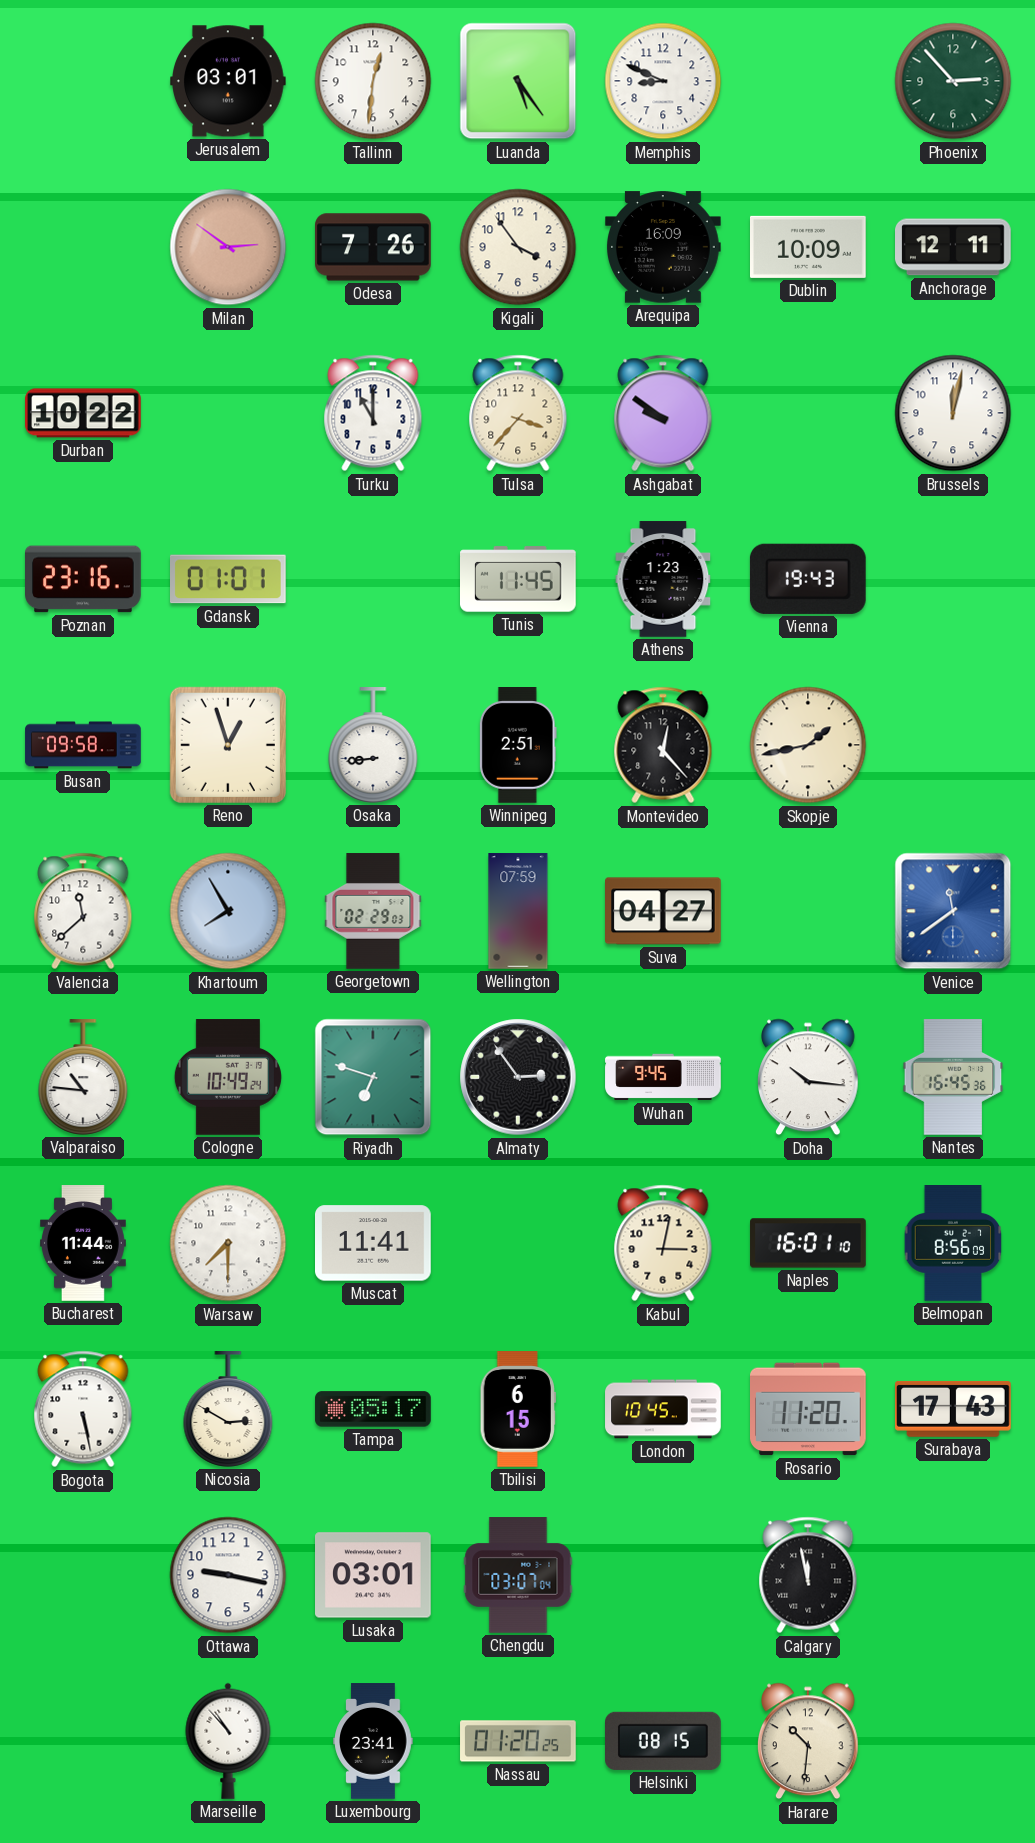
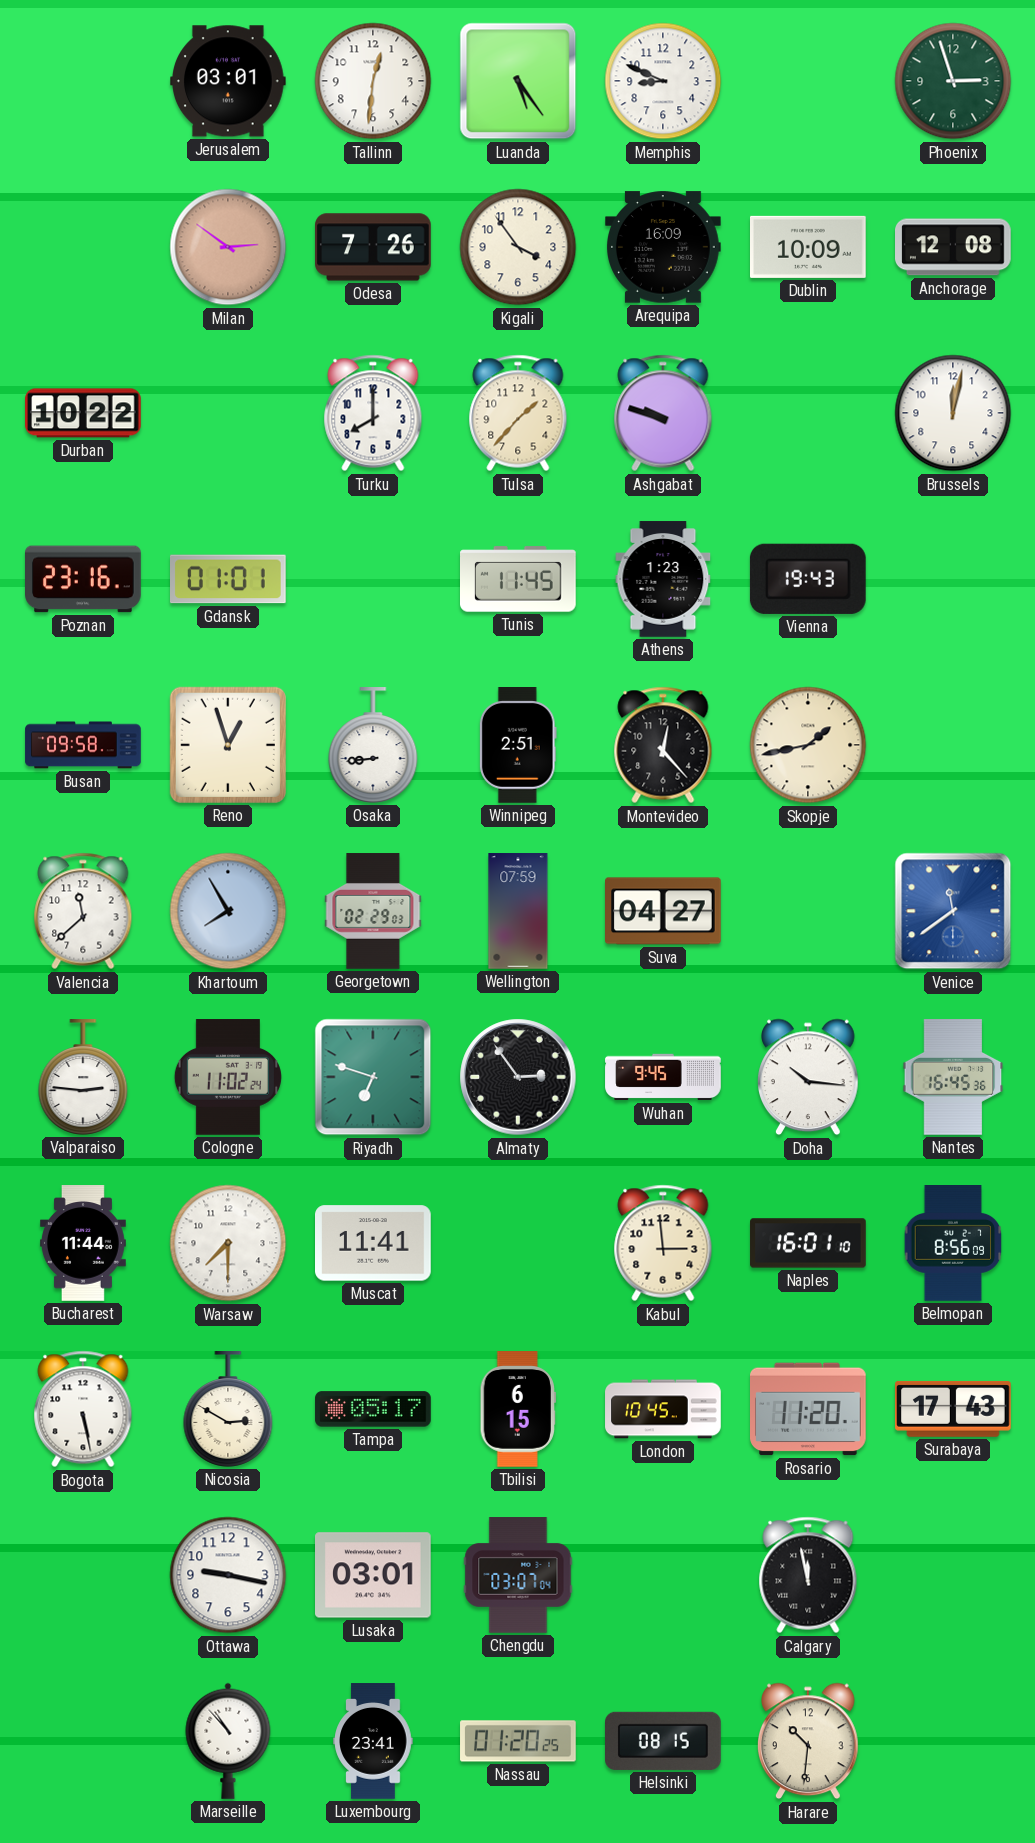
Phoenix: 2:53 -> 2:57 (953, 81)
Anchorage: 12:11 -> 12:08 (954, 247)
Turku: 11:00 -> 8:00 (373, 413)
Tulsa: 3:37 -> 1:37 (518, 413)
Ashgabat: 9:51 -> 9:48 (663, 413)
Valparaiso: 10:46 -> 2:46 (83, 1077)
Cologne: 10:49 -> 11:02 (228, 1077)
Kabul: 3:02 -> 2:59 (663, 1243)
